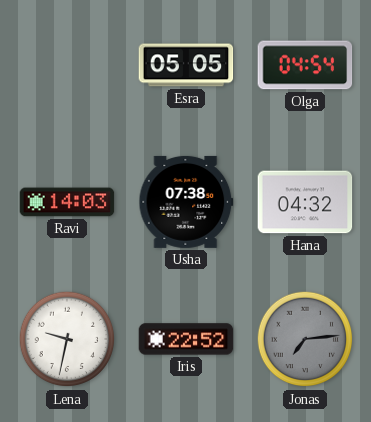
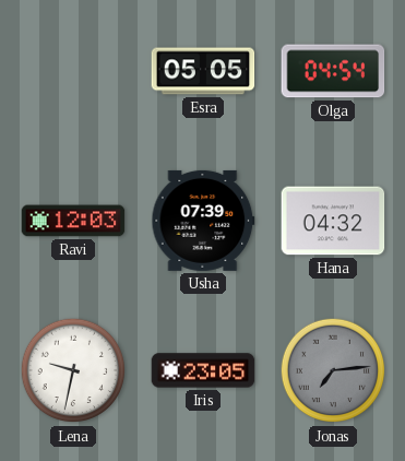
Ravi: 14:03 -> 12:03 (73, 221)
Usha: 07:38 -> 07:39 (203, 221)
Iris: 22:52 -> 23:05 (203, 370)
